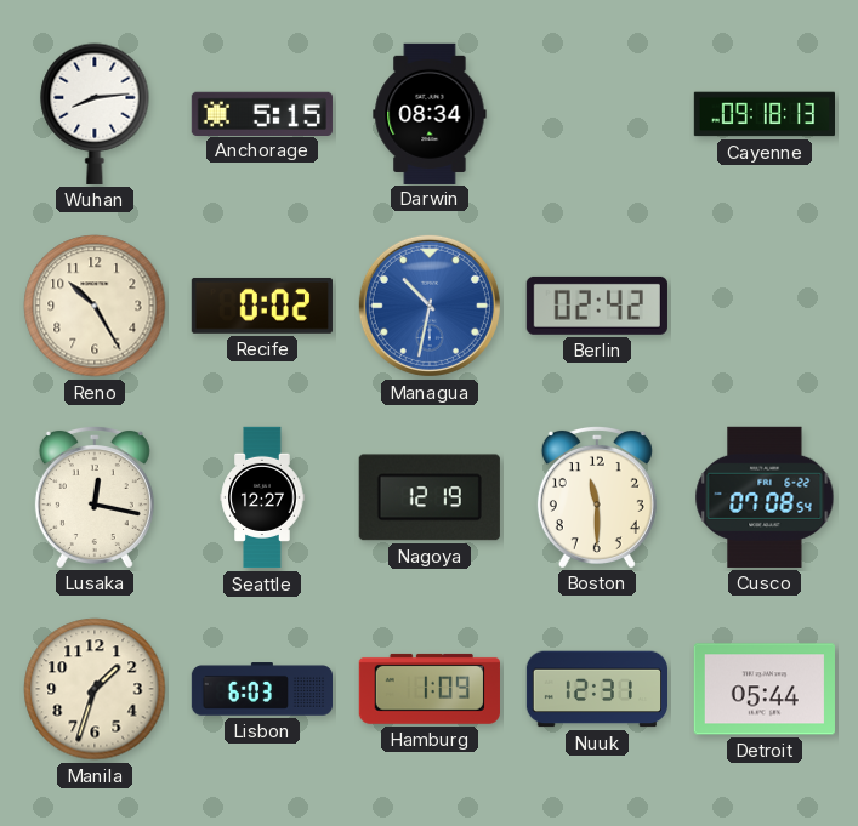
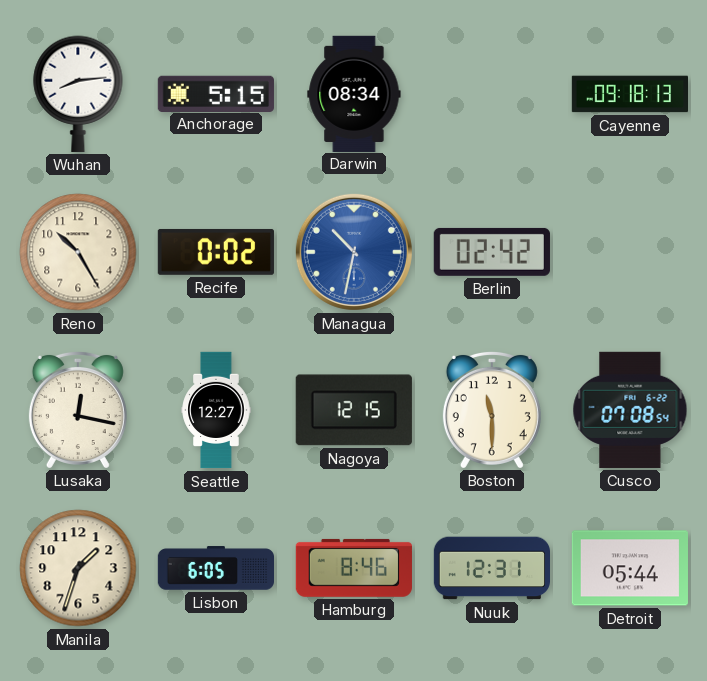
Nagoya: 12:19 -> 12:15 (354, 410)
Lisbon: 6:03 -> 6:05 (215, 568)
Hamburg: 1:09 -> 8:46 (354, 568)
